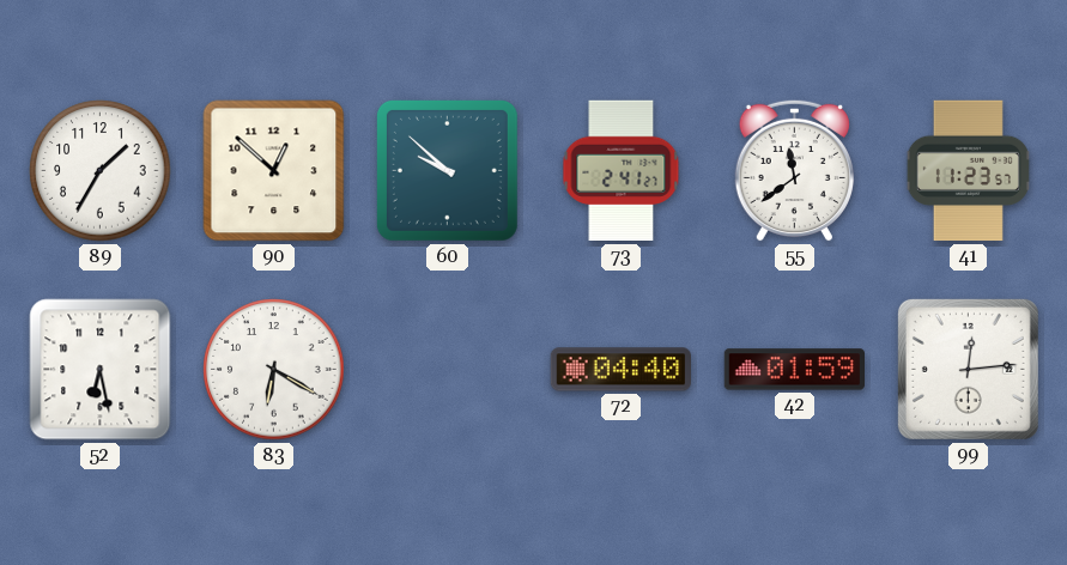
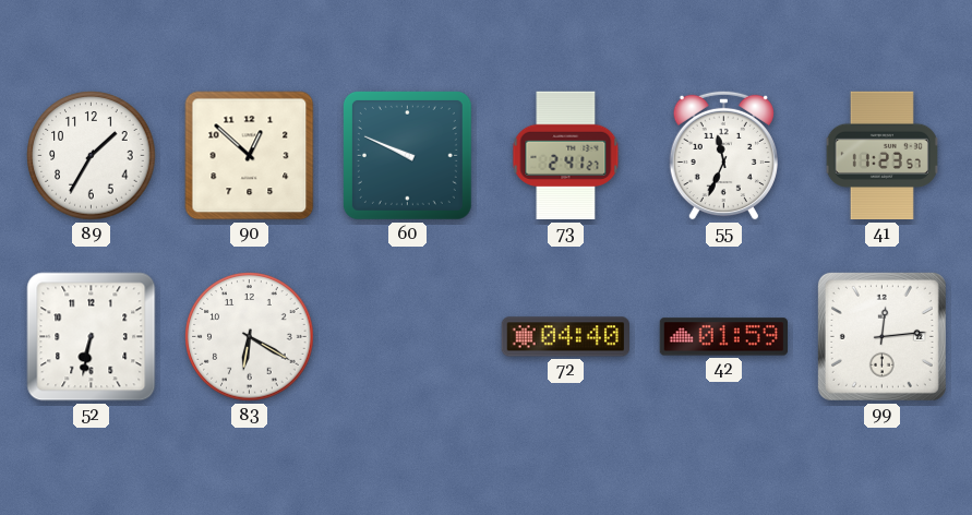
60: 9:52 -> 9:49 (407, 155)
55: 11:39 -> 11:34 (723, 155)
52: 6:28 -> 6:32 (92, 337)
